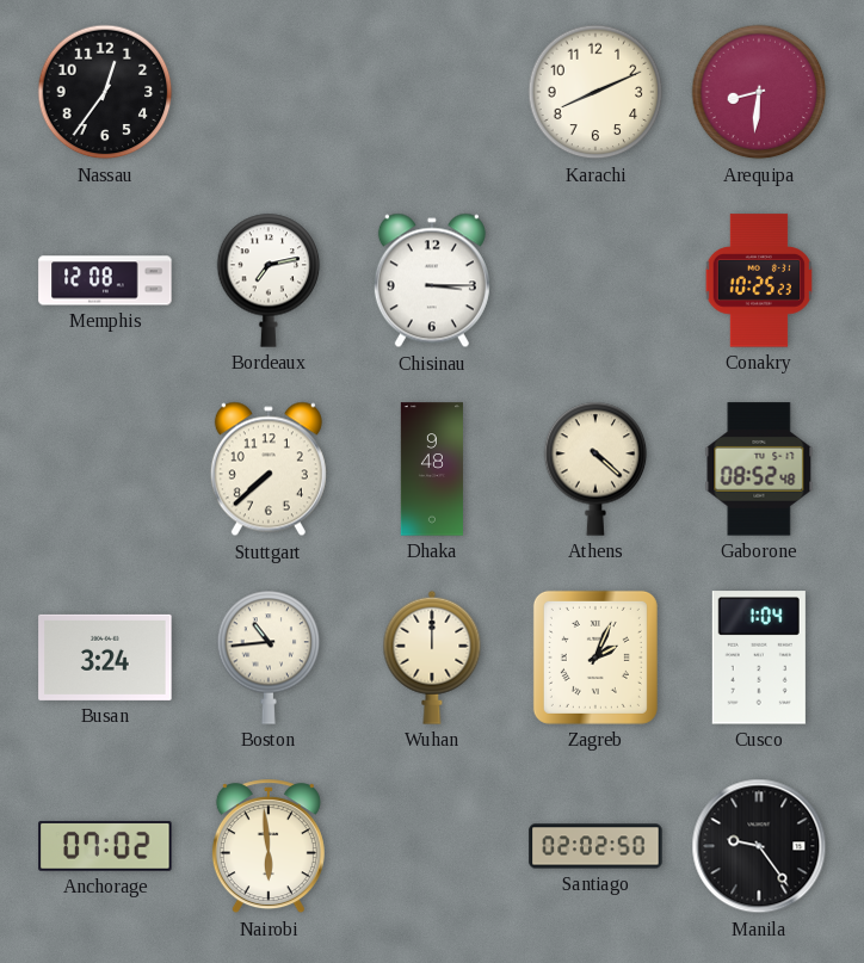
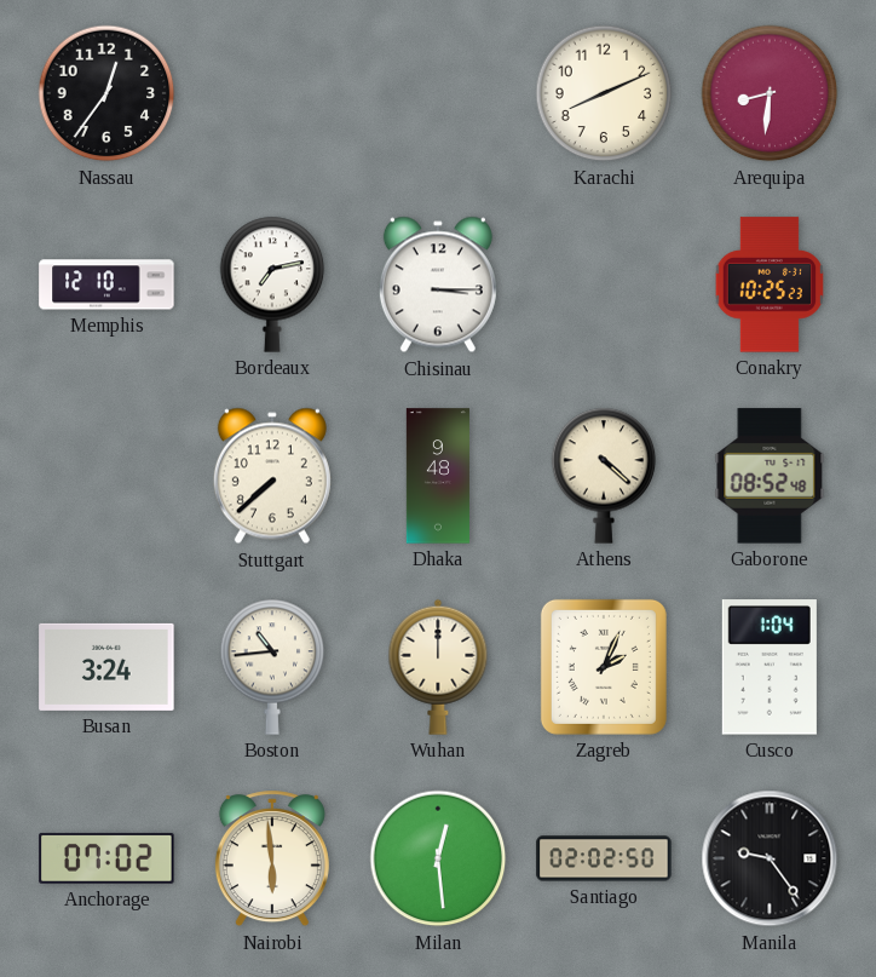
Memphis: 12:08 -> 12:10 (106, 285)
Milan: none -> 12:29 (438, 858)
